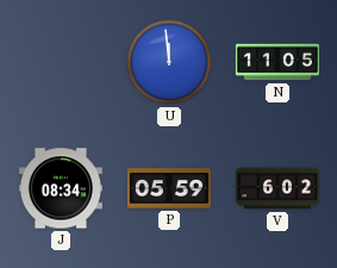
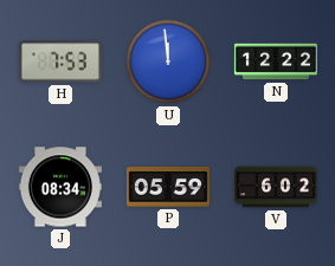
H: none -> 7:53 (60, 61)
N: 11:05 -> 12:22 (276, 61)
